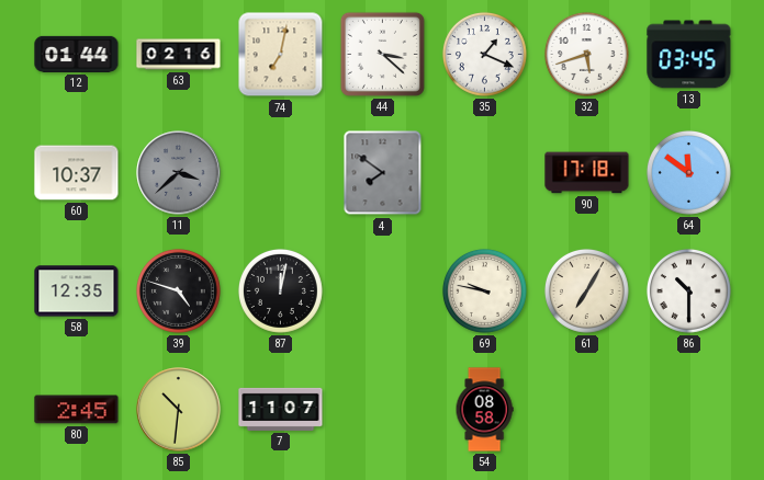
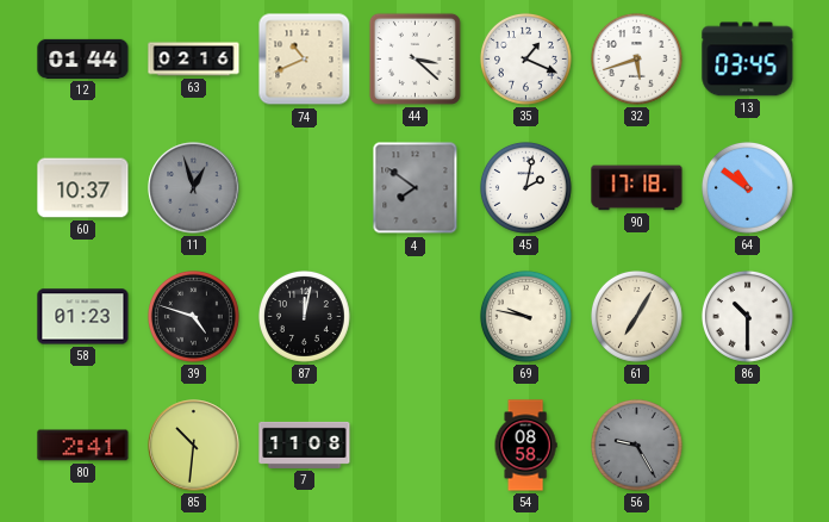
74: 7:02 -> 10:41 (305, 60)
11: 3:38 -> 12:57 (194, 188)
45: none -> 2:02 (525, 187)
64: 11:51 -> 10:51 (747, 187)
58: 12:35 -> 01:23 (83, 317)
80: 2:45 -> 2:41 (83, 446)
7: 11:07 -> 11:08 (305, 445)
56: none -> 9:25 (636, 445)
